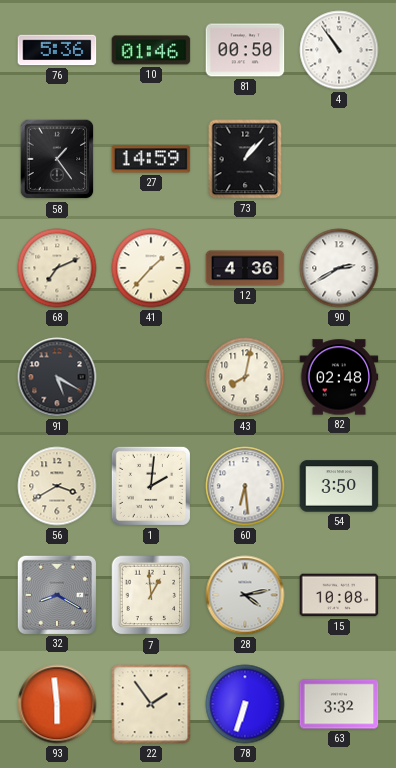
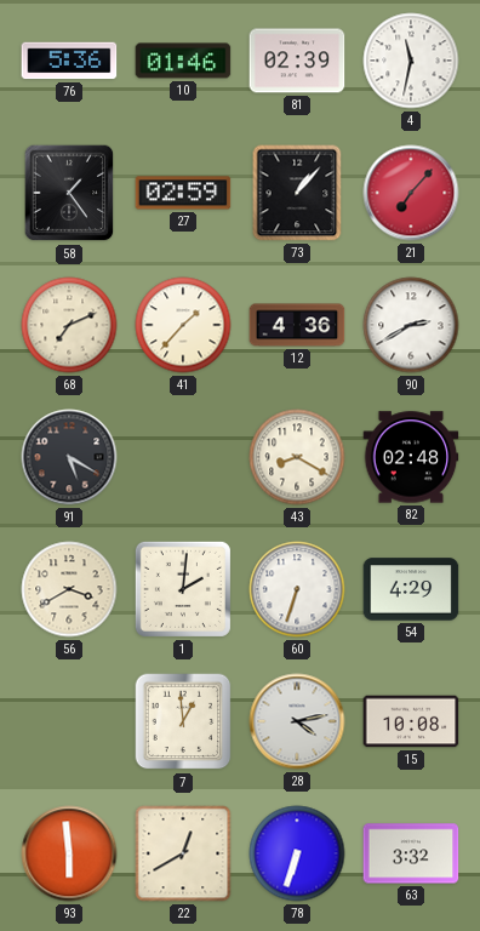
81: 00:50 -> 02:39 (297, 61)
4: 10:54 -> 11:32 (411, 61)
27: 14:59 -> 02:59 (183, 193)
21: none -> 7:07 (411, 193)
43: 8:02 -> 8:20 (297, 457)
60: 6:29 -> 6:33 (297, 589)
54: 3:50 -> 4:29 (411, 589)
32: 8:20 -> none (56, 594)
22: 1:54 -> 12:40 (183, 853)
